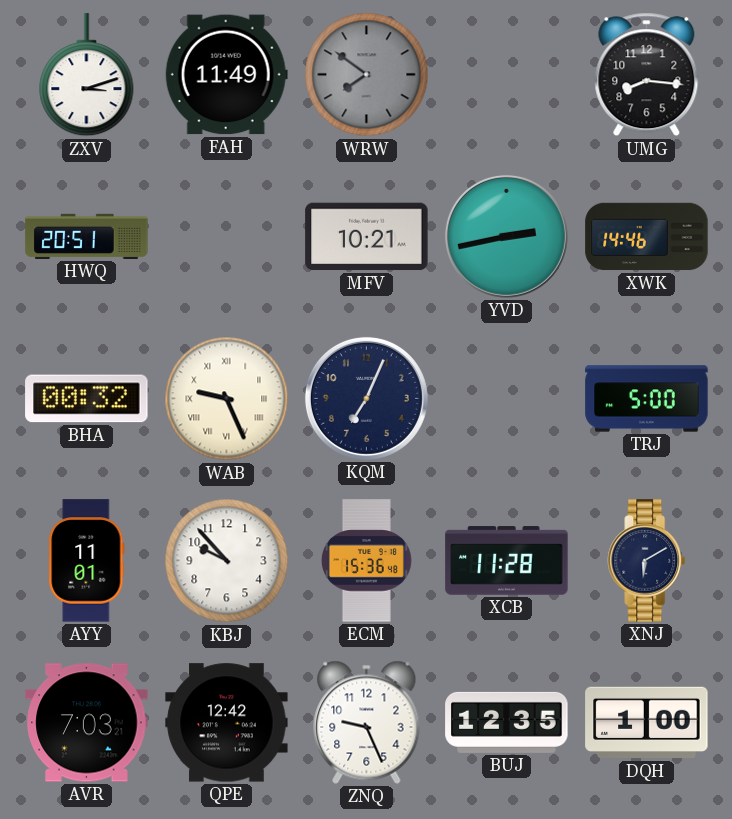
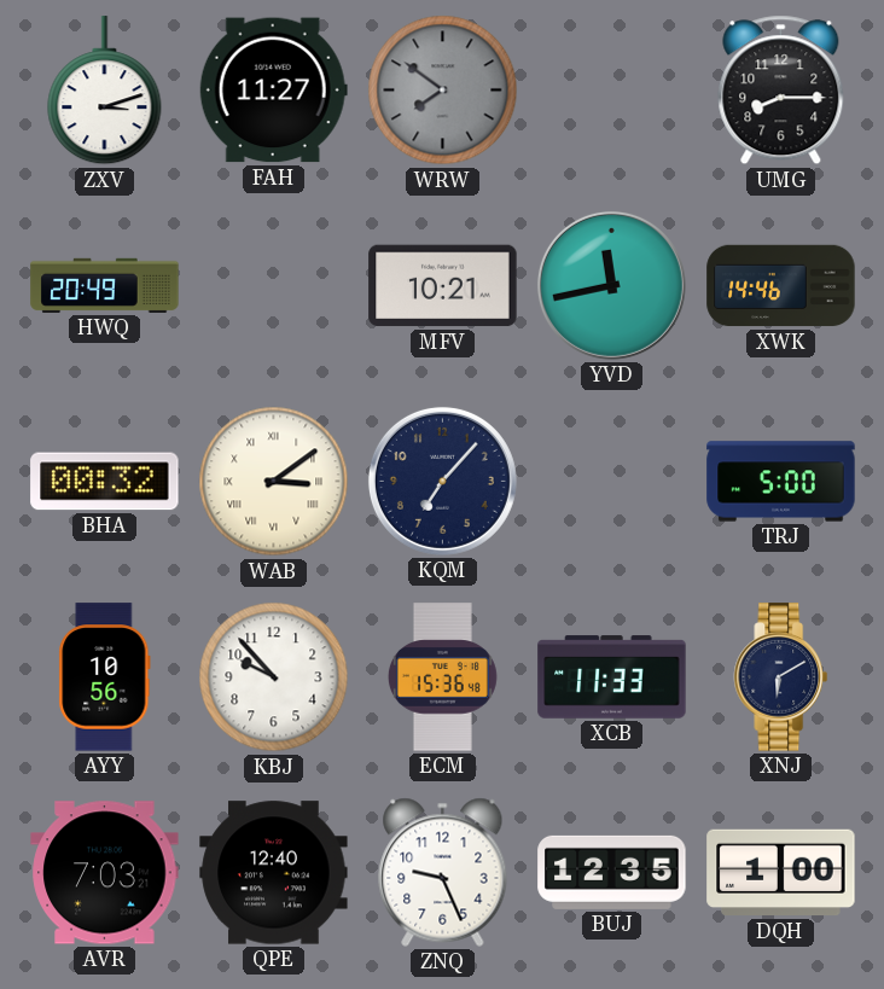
FAH: 11:49 -> 11:27 (273, 91)
UMG: 8:16 -> 8:15 (781, 91)
HWQ: 20:51 -> 20:49 (105, 285)
YVD: 2:43 -> 11:43 (611, 285)
WAB: 9:26 -> 3:09 (274, 482)
KQM: 7:04 -> 7:07 (442, 481)
AYY: 11:01 -> 10:56 (105, 677)
XCB: 11:28 -> 11:33 (612, 677)
QPE: 12:42 -> 12:40 (274, 873)
